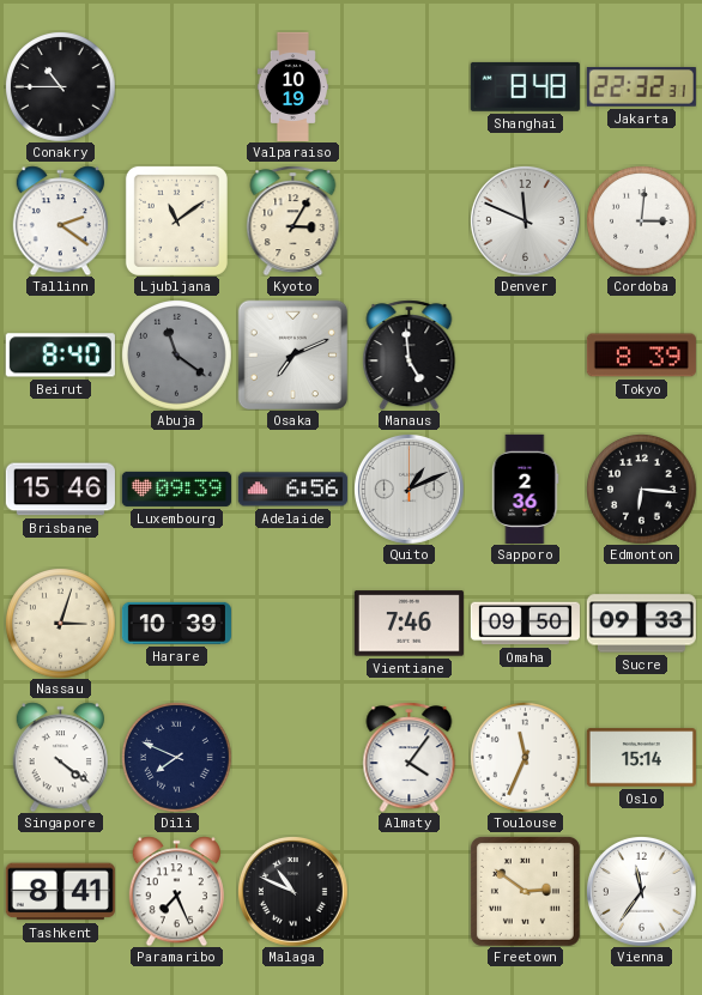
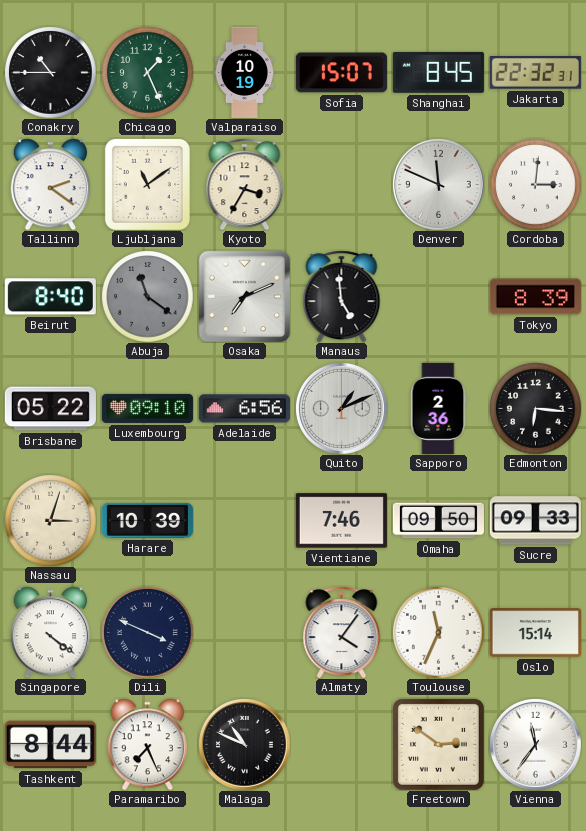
Chicago: none -> 1:26 (148, 73)
Sofia: none -> 15:07 (341, 73)
Shanghai: 8:48 -> 8:45 (438, 72)
Kyoto: 3:05 -> 3:35 (245, 184)
Brisbane: 15:46 -> 05:22 (50, 409)
Luxembourg: 09:39 -> 09:10 (147, 408)
Dili: 7:49 -> 3:49 (148, 633)
Tashkent: 8:41 -> 8:44 (50, 745)
